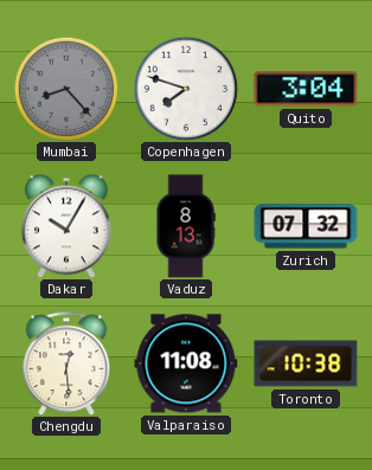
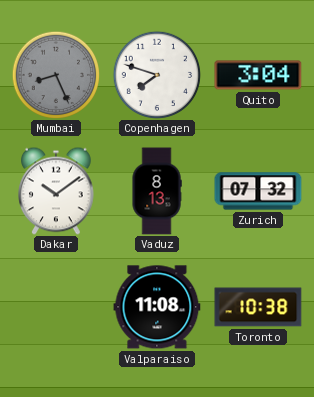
Mumbai: 8:23 -> 8:26 (55, 74)
Dakar: 10:05 -> 10:09 (57, 191)
Chengdu: 12:29 -> none (66, 363)
